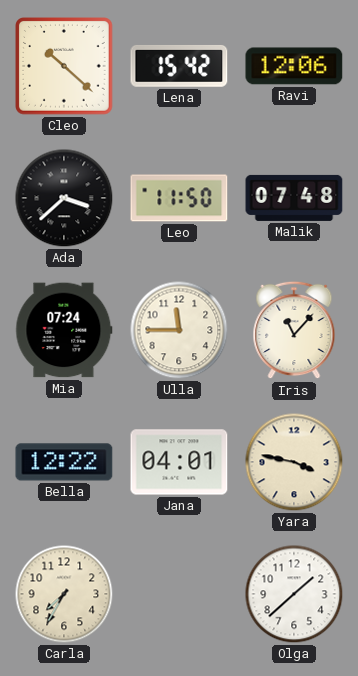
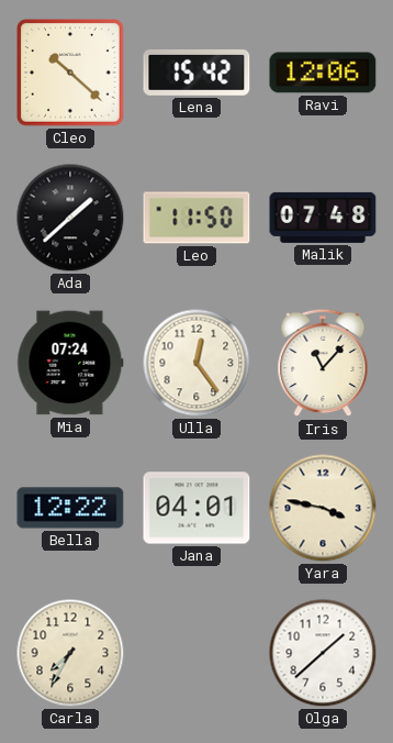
Ada: 3:38 -> 1:38 (70, 218)
Ulla: 11:45 -> 12:24 (196, 363)
